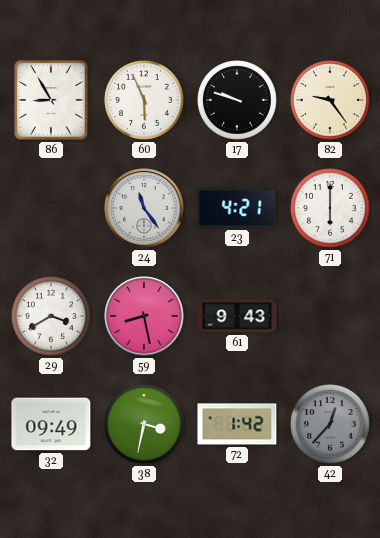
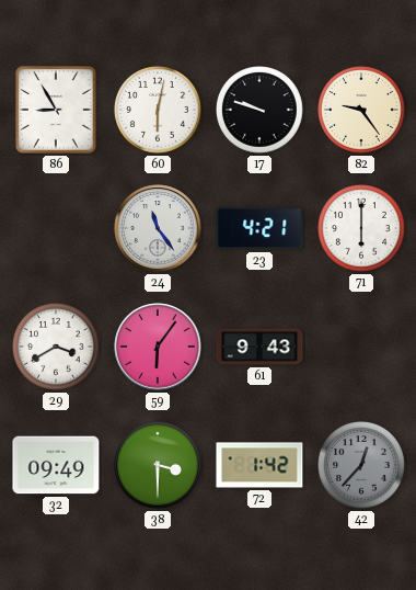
60: 5:56 -> 6:02 (159, 111)
59: 8:28 -> 6:06 (158, 347)
38: 3:32 -> 3:30 (159, 466)
